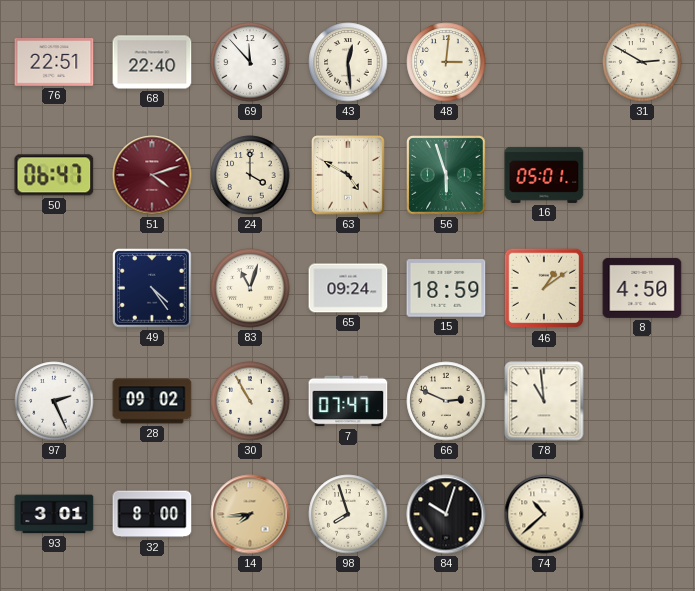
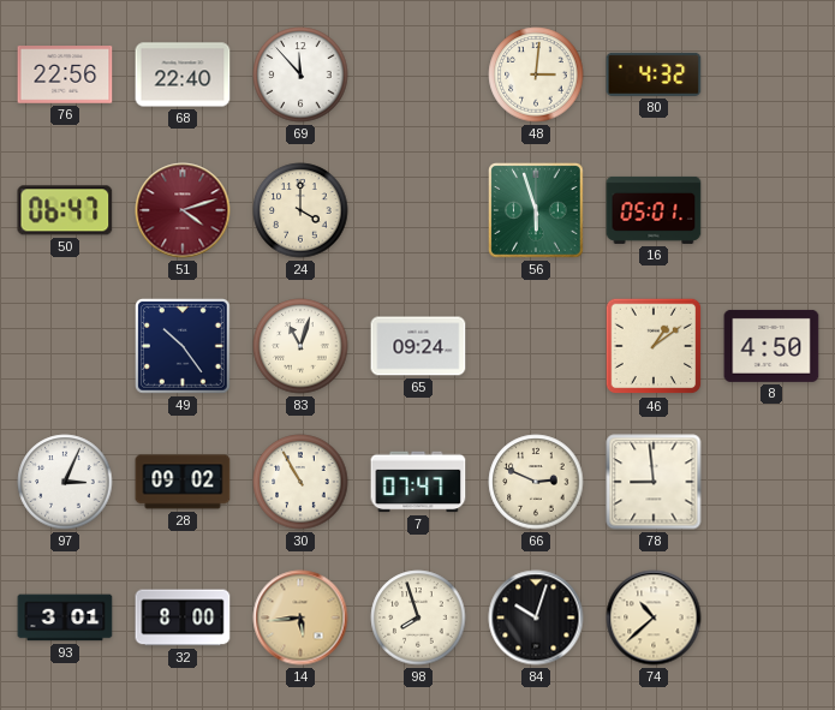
76: 22:51 -> 22:56 (65, 76)
43: 12:29 -> none (348, 62)
80: none -> 4:32 (654, 74)
31: 2:50 -> none (642, 62)
63: 4:50 -> none (348, 175)
49: 4:24 -> 10:24 (184, 347)
15: 18:59 -> none (446, 288)
97: 2:26 -> 3:04 (65, 482)
78: 10:59 -> 8:59 (654, 482)
14: 7:44 -> 5:44 (300, 617)
